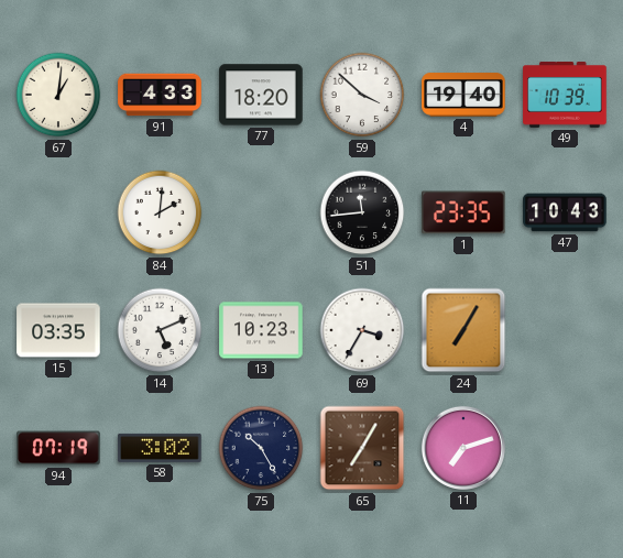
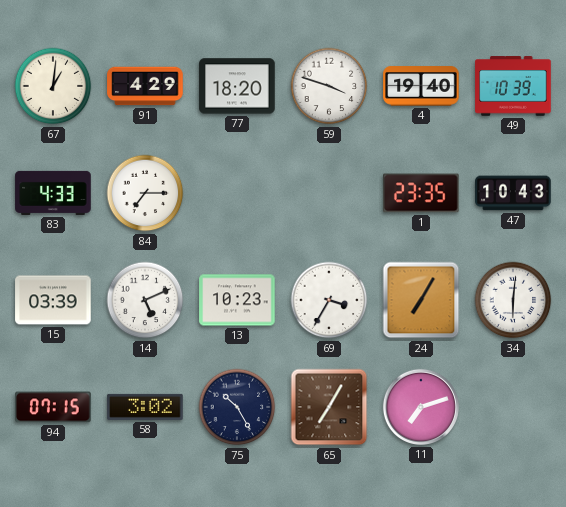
91: 4:33 -> 4:29 (145, 86)
59: 3:52 -> 3:48 (329, 86)
83: none -> 4:33 (53, 193)
84: 2:01 -> 7:15 (145, 193)
51: 11:44 -> none (362, 212)
15: 03:35 -> 03:39 (53, 300)
34: none -> 6:01 (513, 300)
94: 07:19 -> 07:15 (53, 407)
